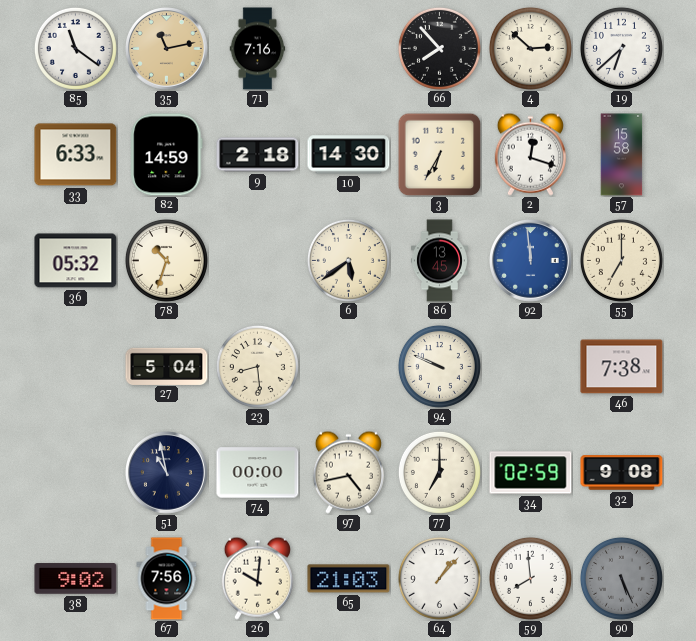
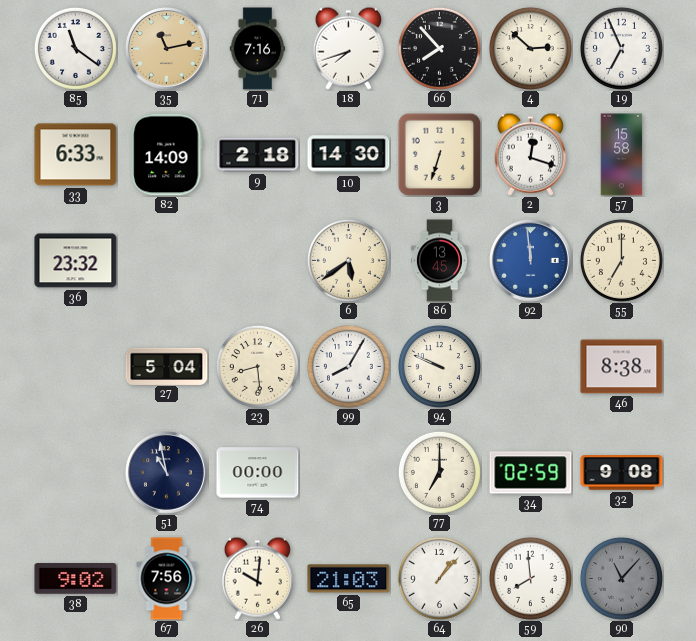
18: none -> 7:42 (348, 48)
19: 6:38 -> 6:56 (621, 48)
82: 14:59 -> 14:09 (167, 155)
3: 6:35 -> 6:33 (439, 154)
36: 05:32 -> 23:32 (76, 261)
78: 10:33 -> none (166, 260)
99: none -> 8:05 (348, 366)
46: 7:38 -> 8:38 (622, 367)
97: 4:43 -> none (348, 472)
90: 5:26 -> 11:07 (621, 578)
